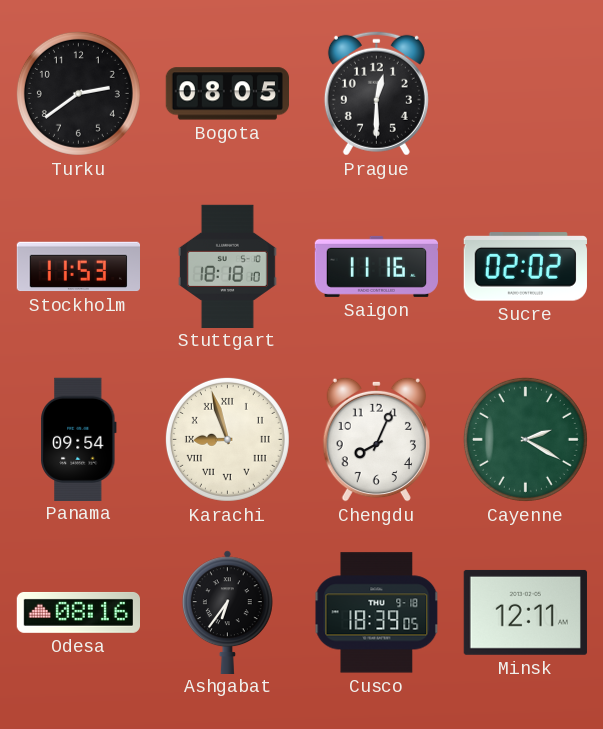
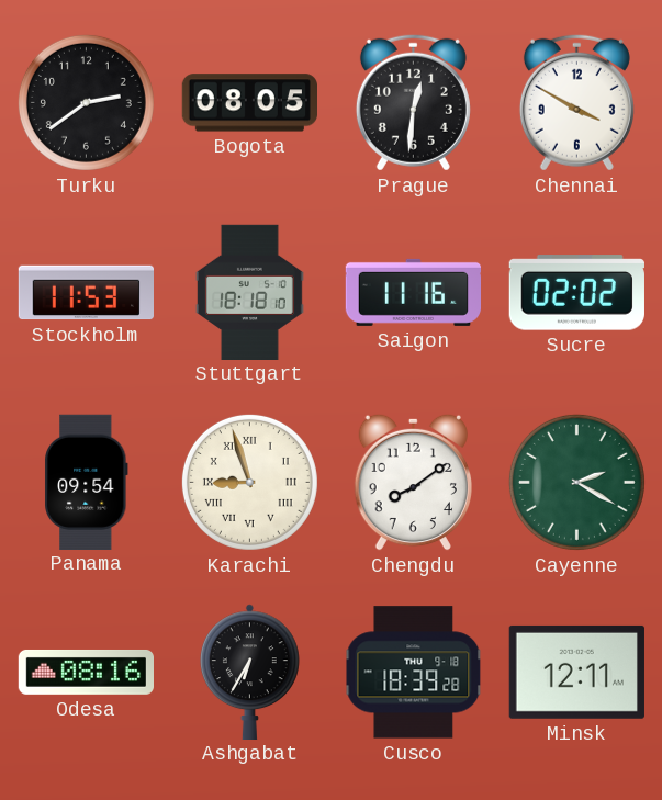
Prague: 12:30 -> 12:31 (413, 102)
Chennai: none -> 3:50 (576, 102)
Chengdu: 8:04 -> 8:09 (413, 482)
Ashgabat: 6:36 -> 6:35 (250, 672)
Cusco: 18:39:05 -> 18:39:28 (414, 673)
